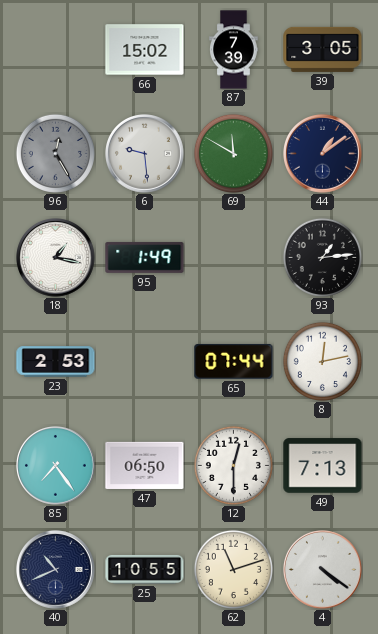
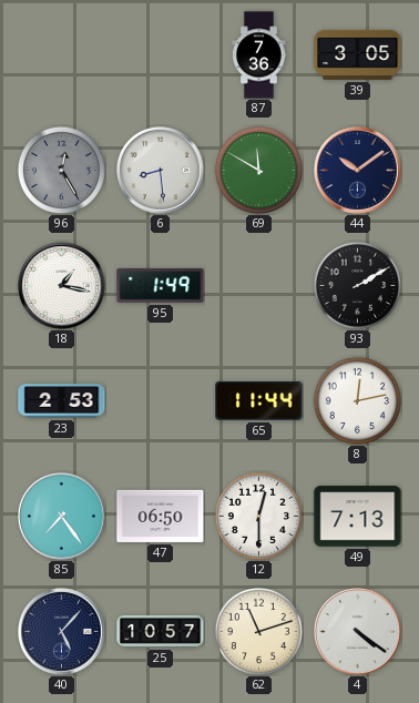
66: 15:02 -> none (145, 50)
87: 7:39 -> 7:36 (259, 55)
6: 9:29 -> 8:29 (161, 171)
44: 1:09 -> 10:09 (358, 171)
93: 1:14 -> 2:10 (357, 285)
65: 07:44 -> 11:44 (259, 400)
40: 10:41 -> 5:07 (62, 632)
25: 10:55 -> 10:57 (161, 631)
